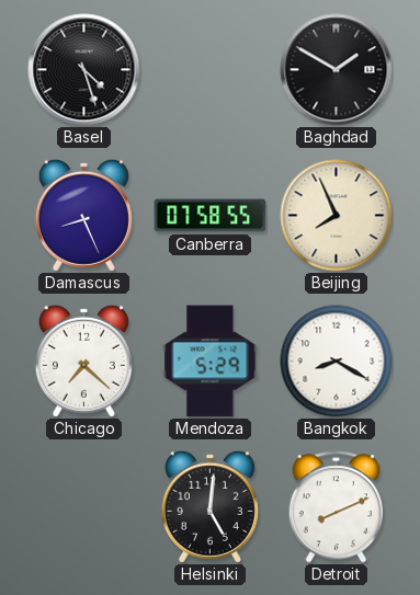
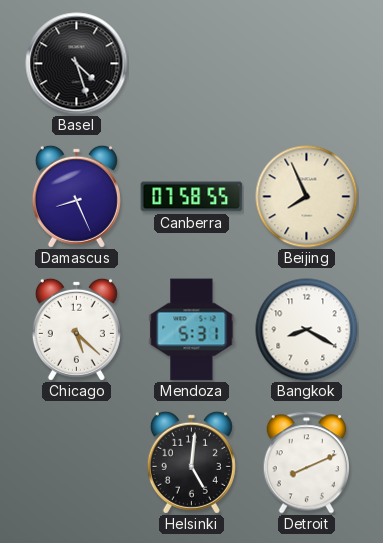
Baghdad: 1:50 -> none (337, 70)
Chicago: 7:22 -> 5:22 (76, 329)
Mendoza: 5:29 -> 5:31 (192, 330)
